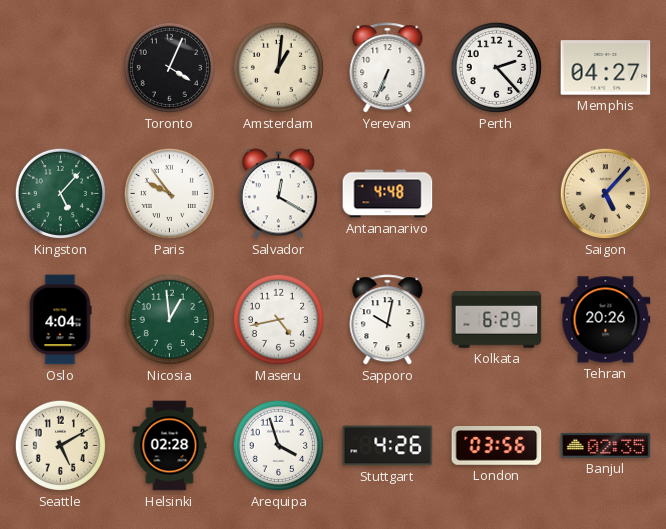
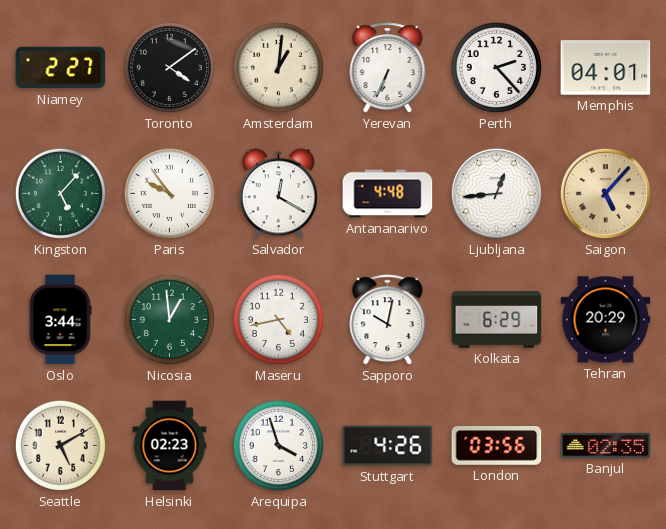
Niamey: none -> 2:27 (61, 68)
Toronto: 4:04 -> 4:09 (169, 67)
Memphis: 04:27 -> 04:01 (606, 68)
Ljubljana: none -> 12:44 (496, 193)
Oslo: 4:04 -> 3:44 (60, 320)
Tehran: 20:26 -> 20:29 (606, 320)
Helsinki: 02:28 -> 02:23 (170, 446)
